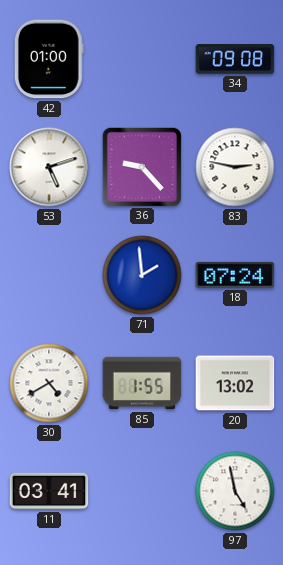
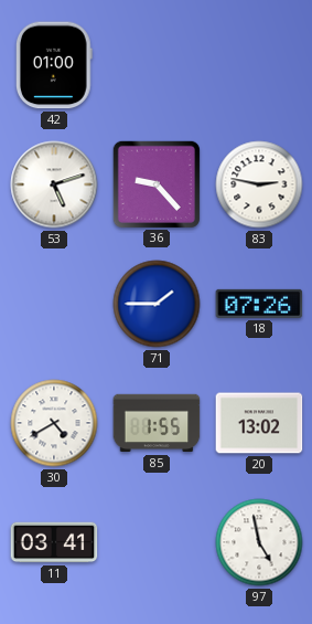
34: 09:08 -> none (235, 59)
71: 1:59 -> 1:45 (157, 304)
18: 07:24 -> 07:26 (259, 304)
